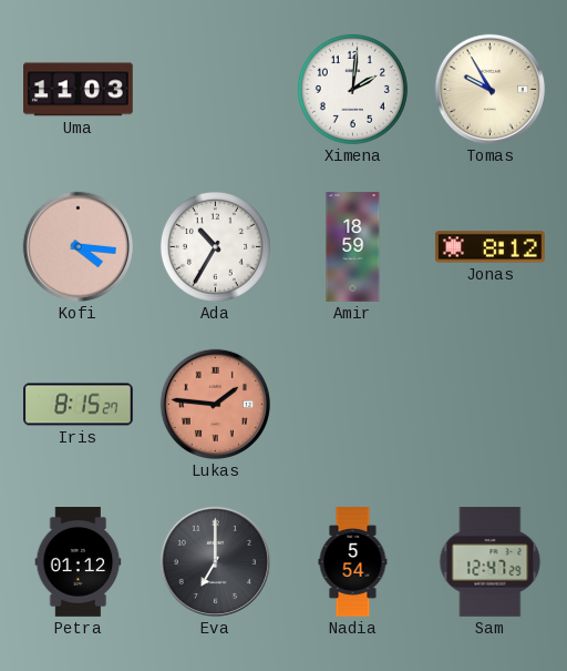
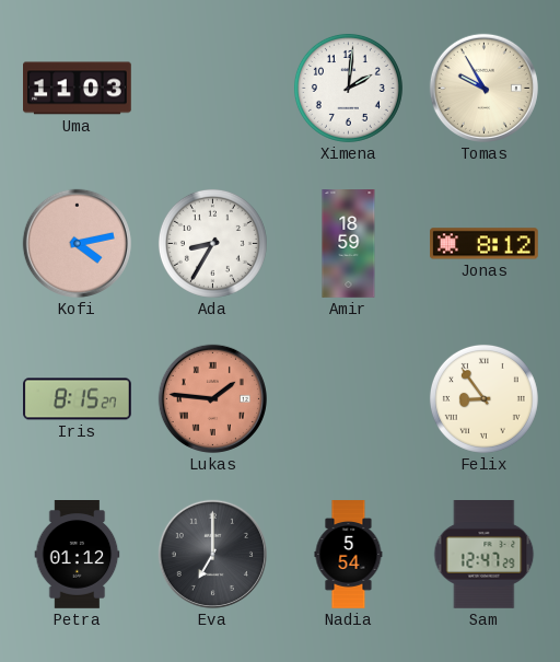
Kofi: 4:16 -> 4:13 (77, 243)
Ada: 10:35 -> 8:35 (212, 243)
Felix: none -> 8:54 (483, 398)
